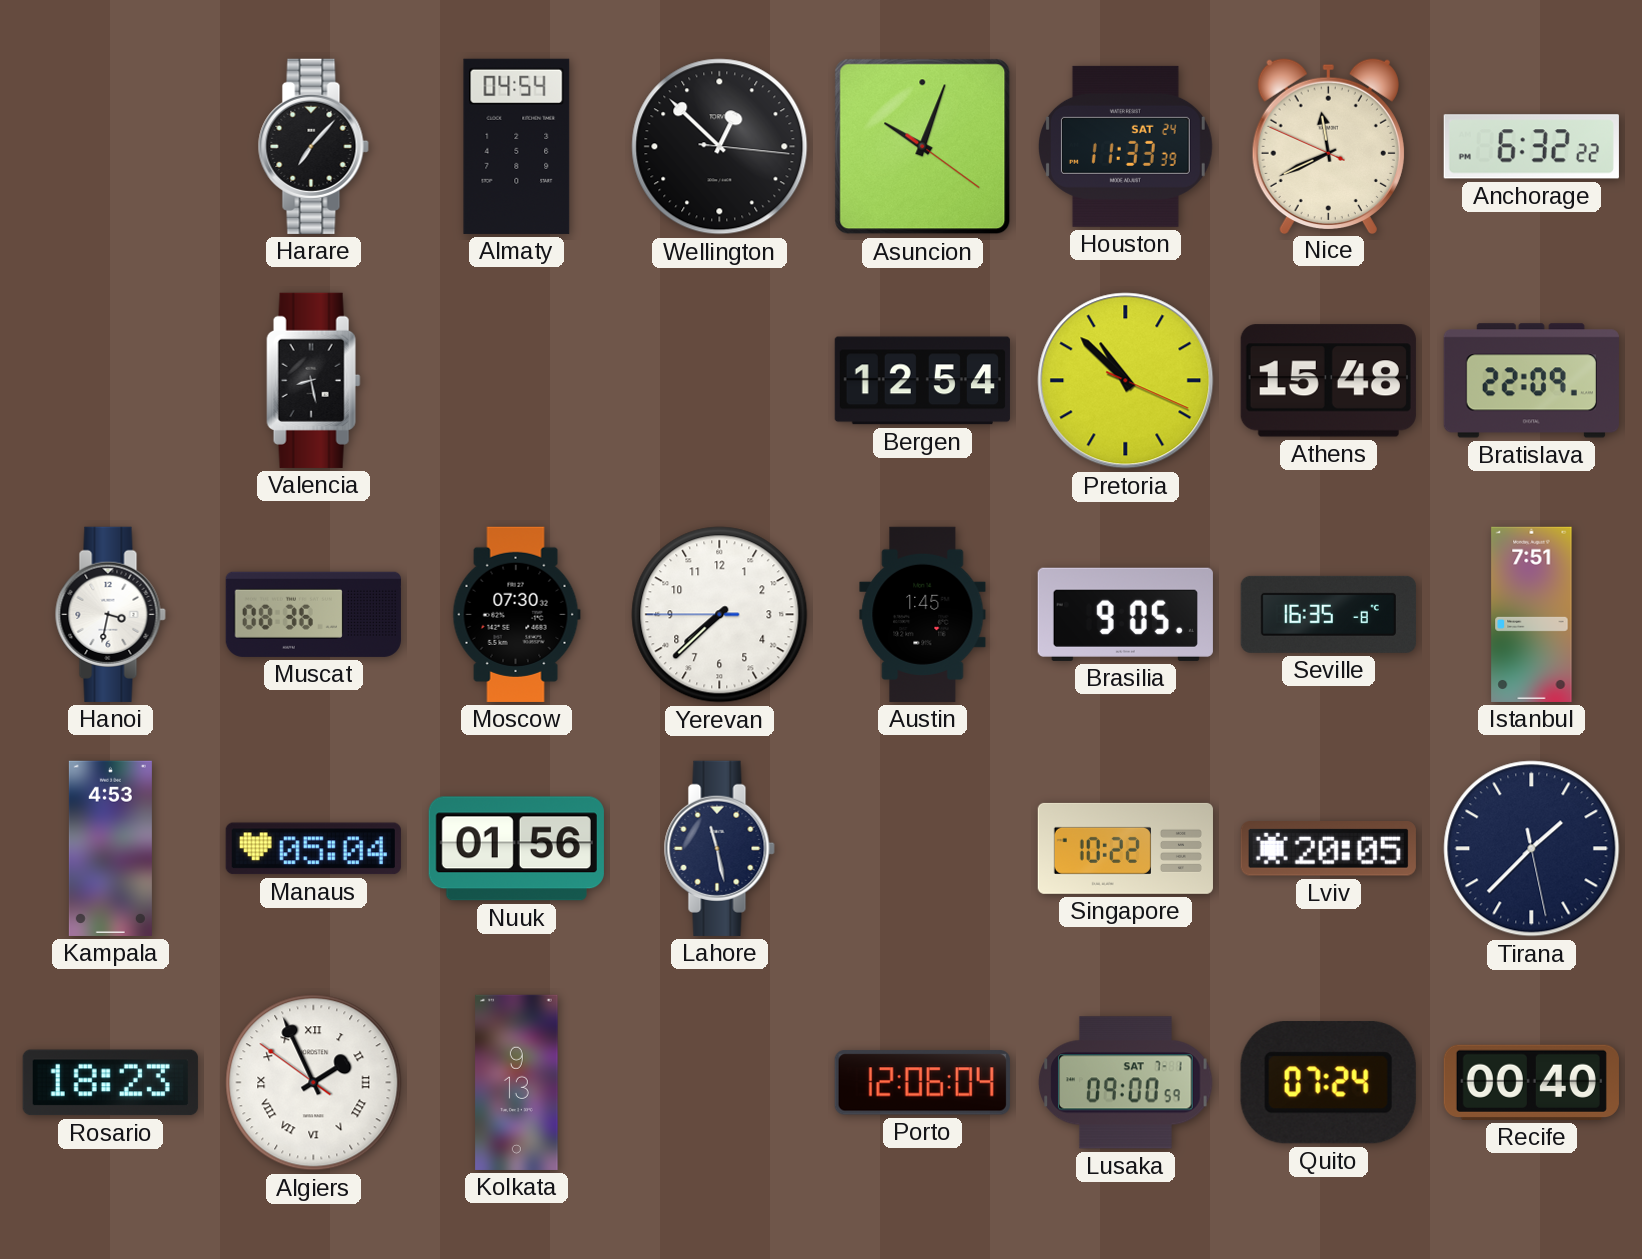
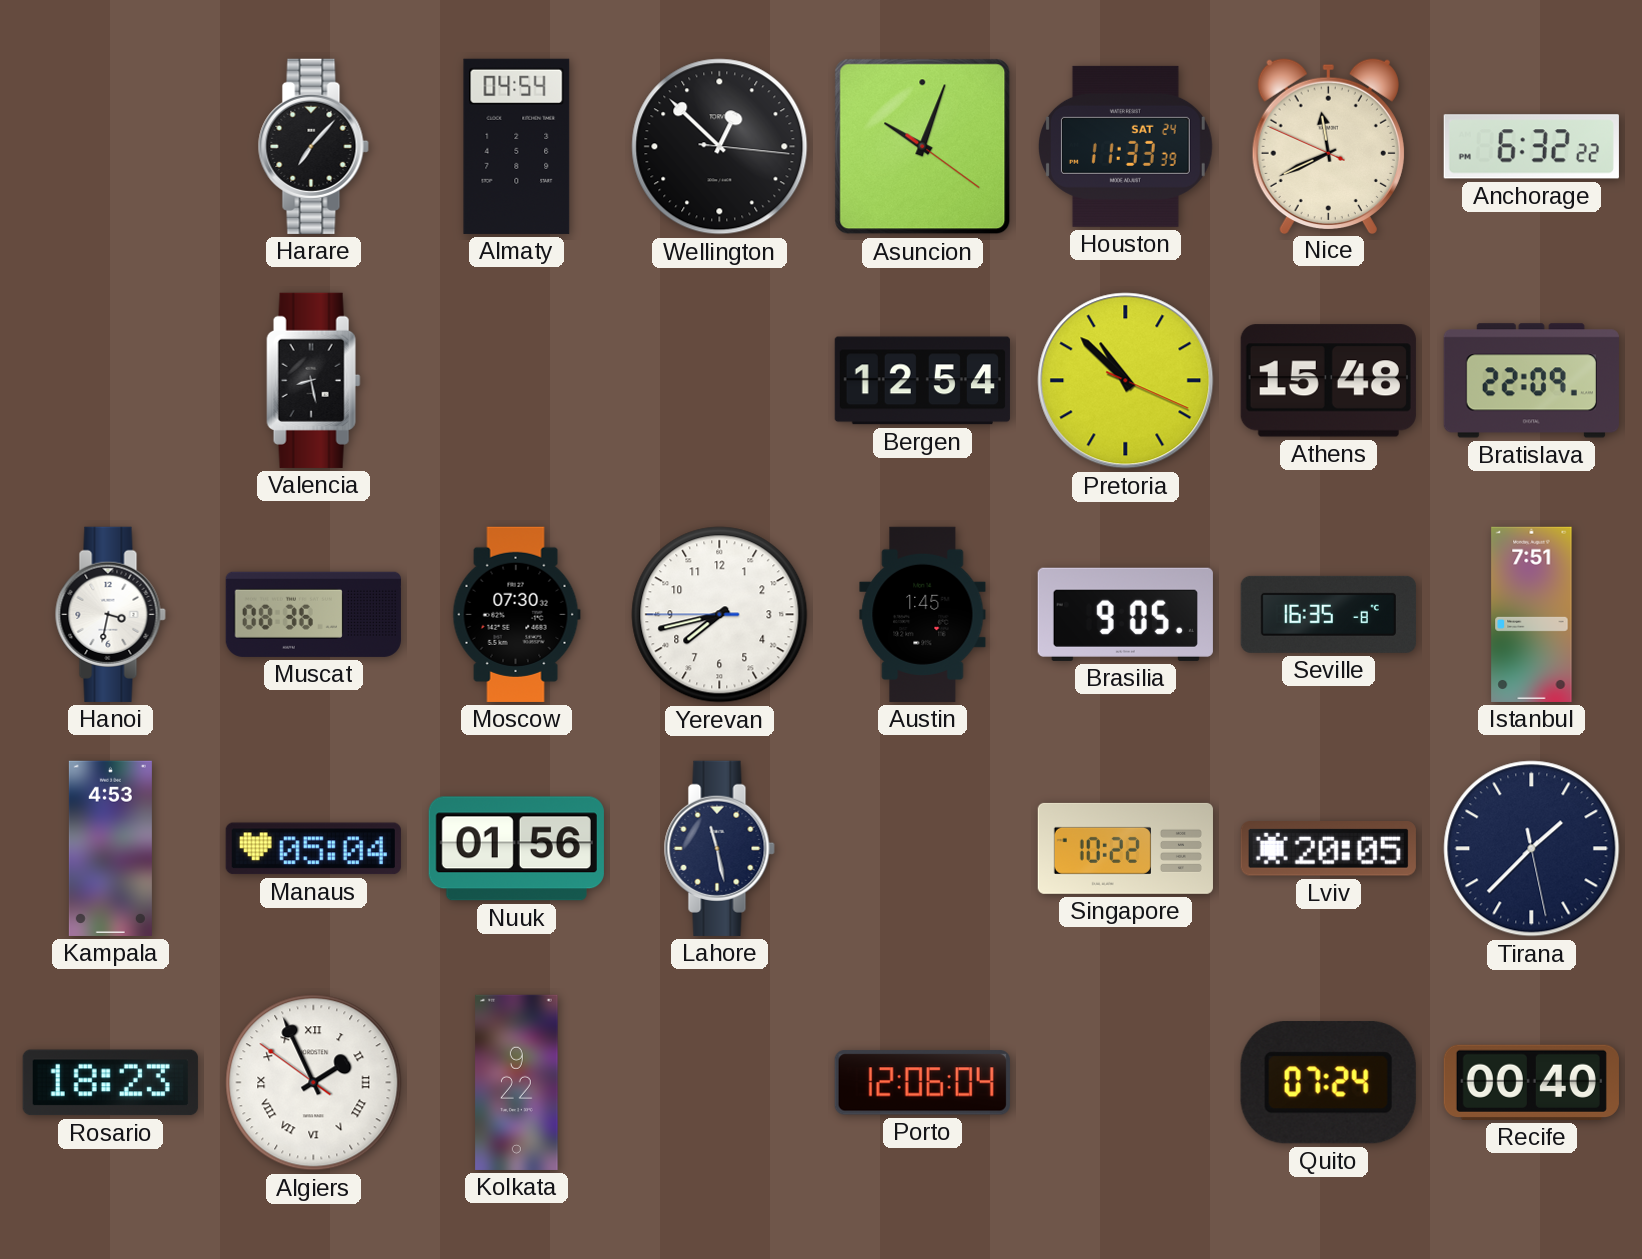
Yerevan: 7:37 -> 7:42 (720, 615)
Kolkata: 9:13 -> 9:22 (517, 1082)
Lusaka: 09:00 -> none (1126, 1083)
